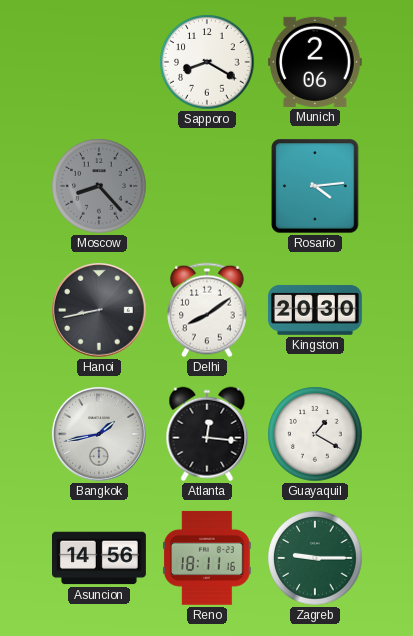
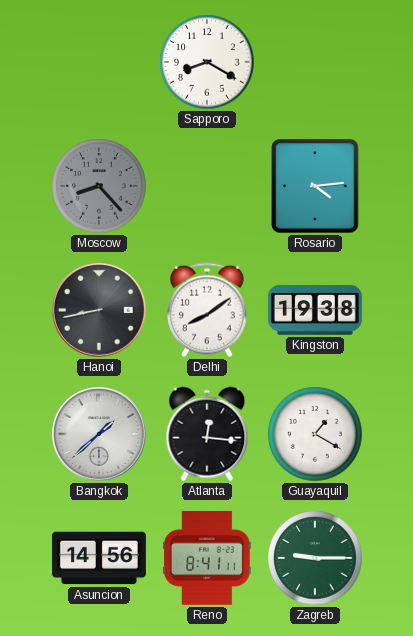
Munich: 2:06 -> none (315, 62)
Kingston: 20:30 -> 19:38 (315, 310)
Bangkok: 1:43 -> 1:38 (100, 435)
Reno: 18:11 -> 8:41 (208, 558)
